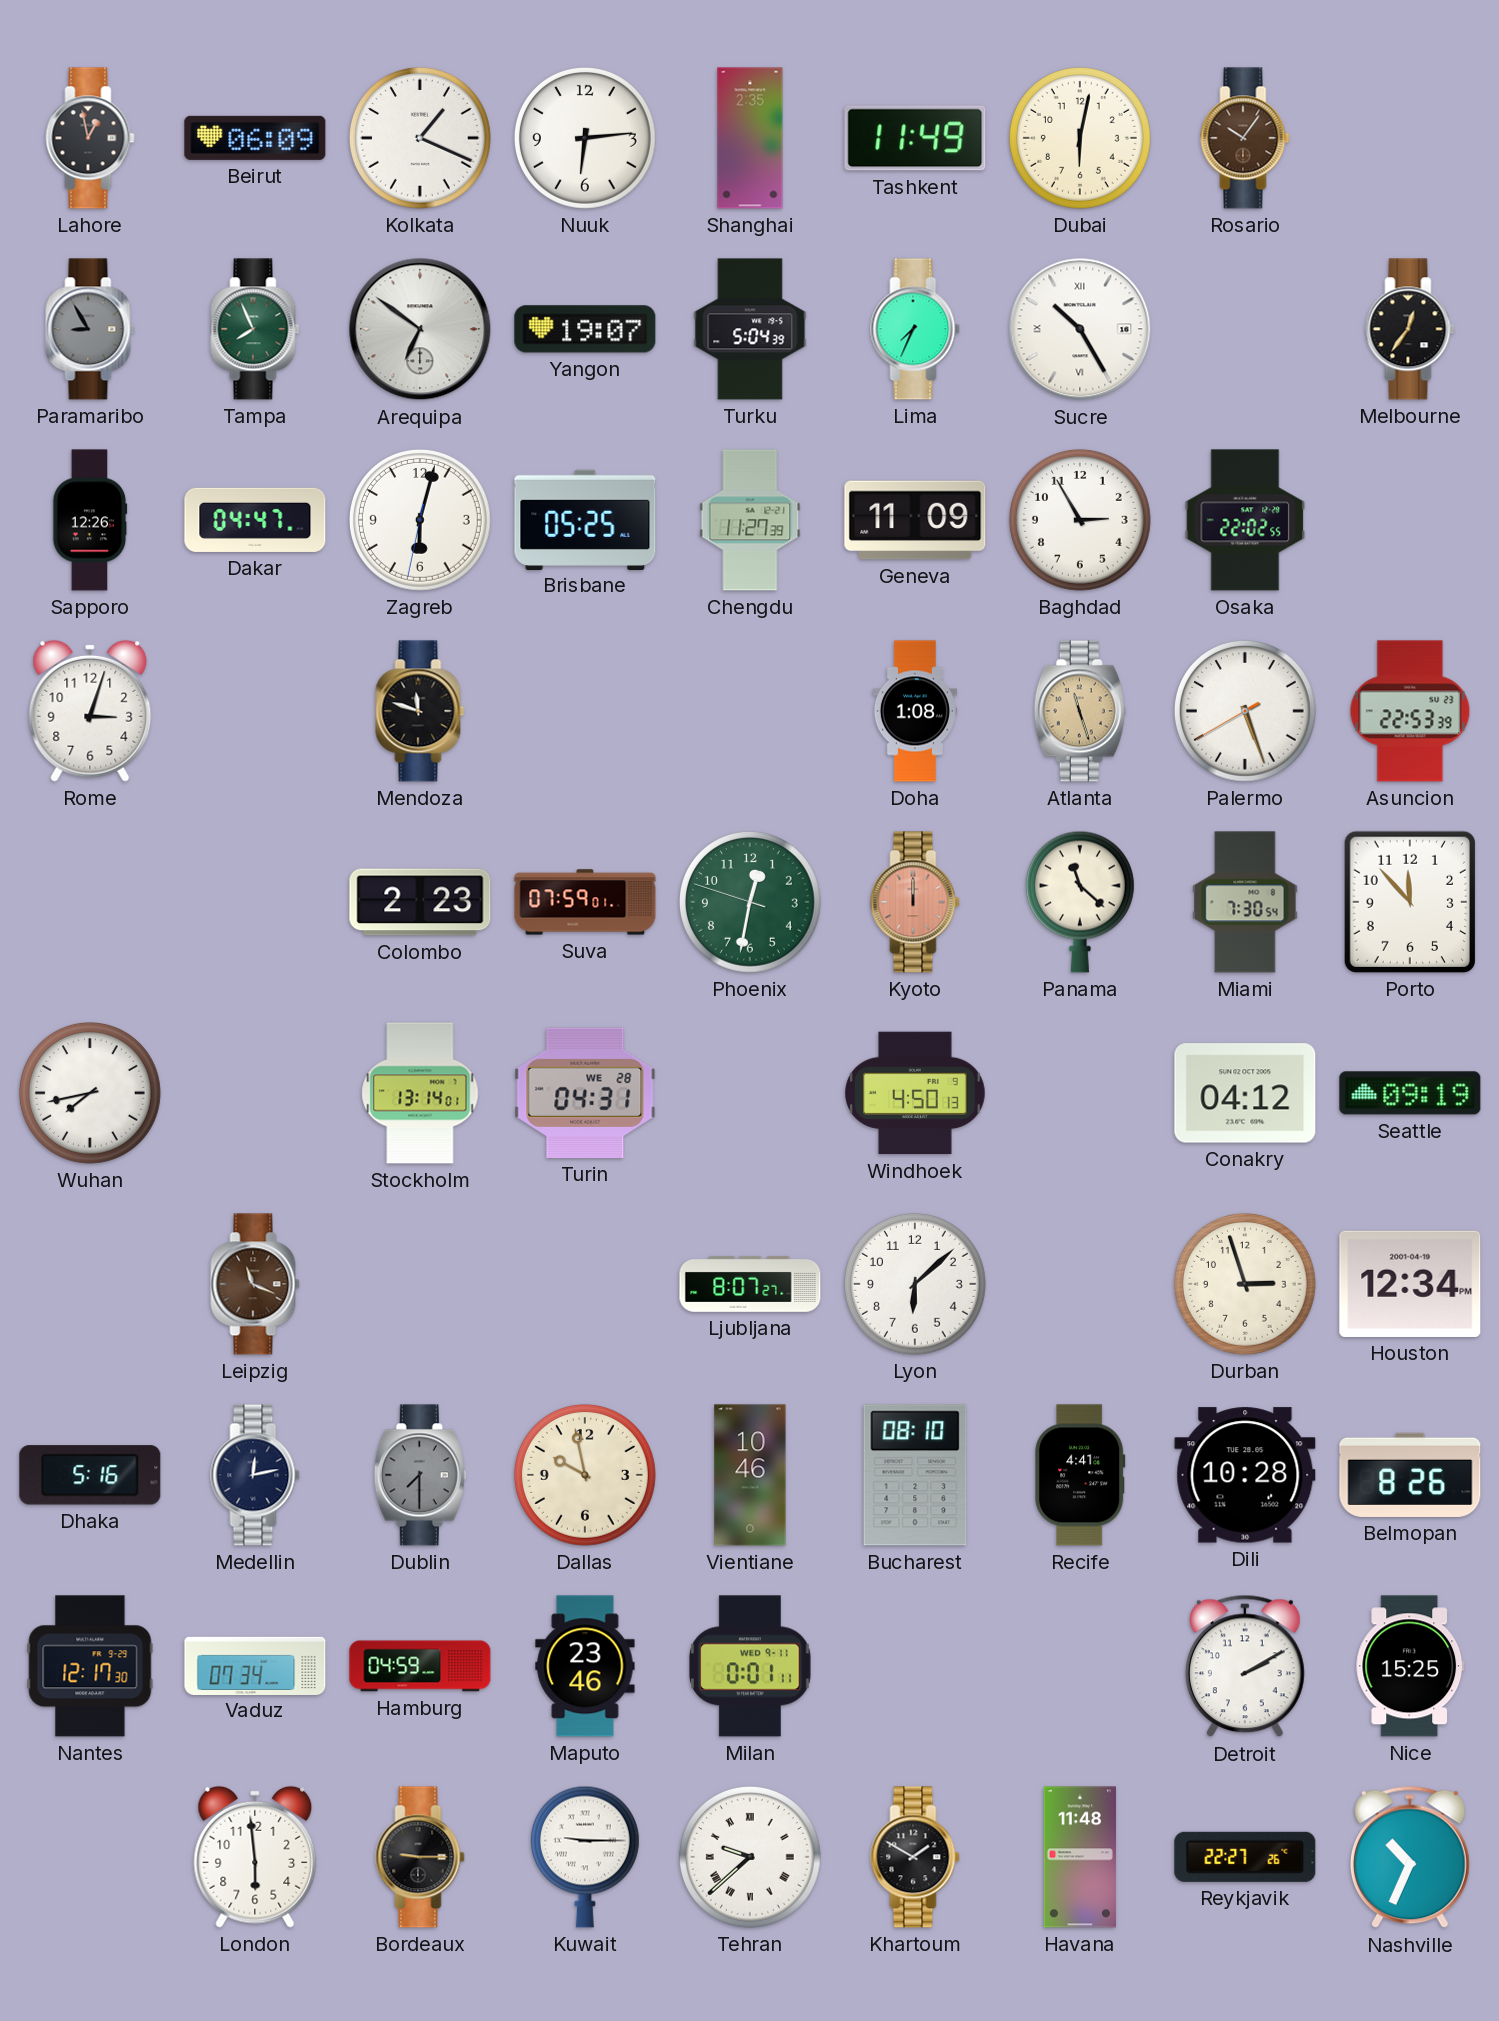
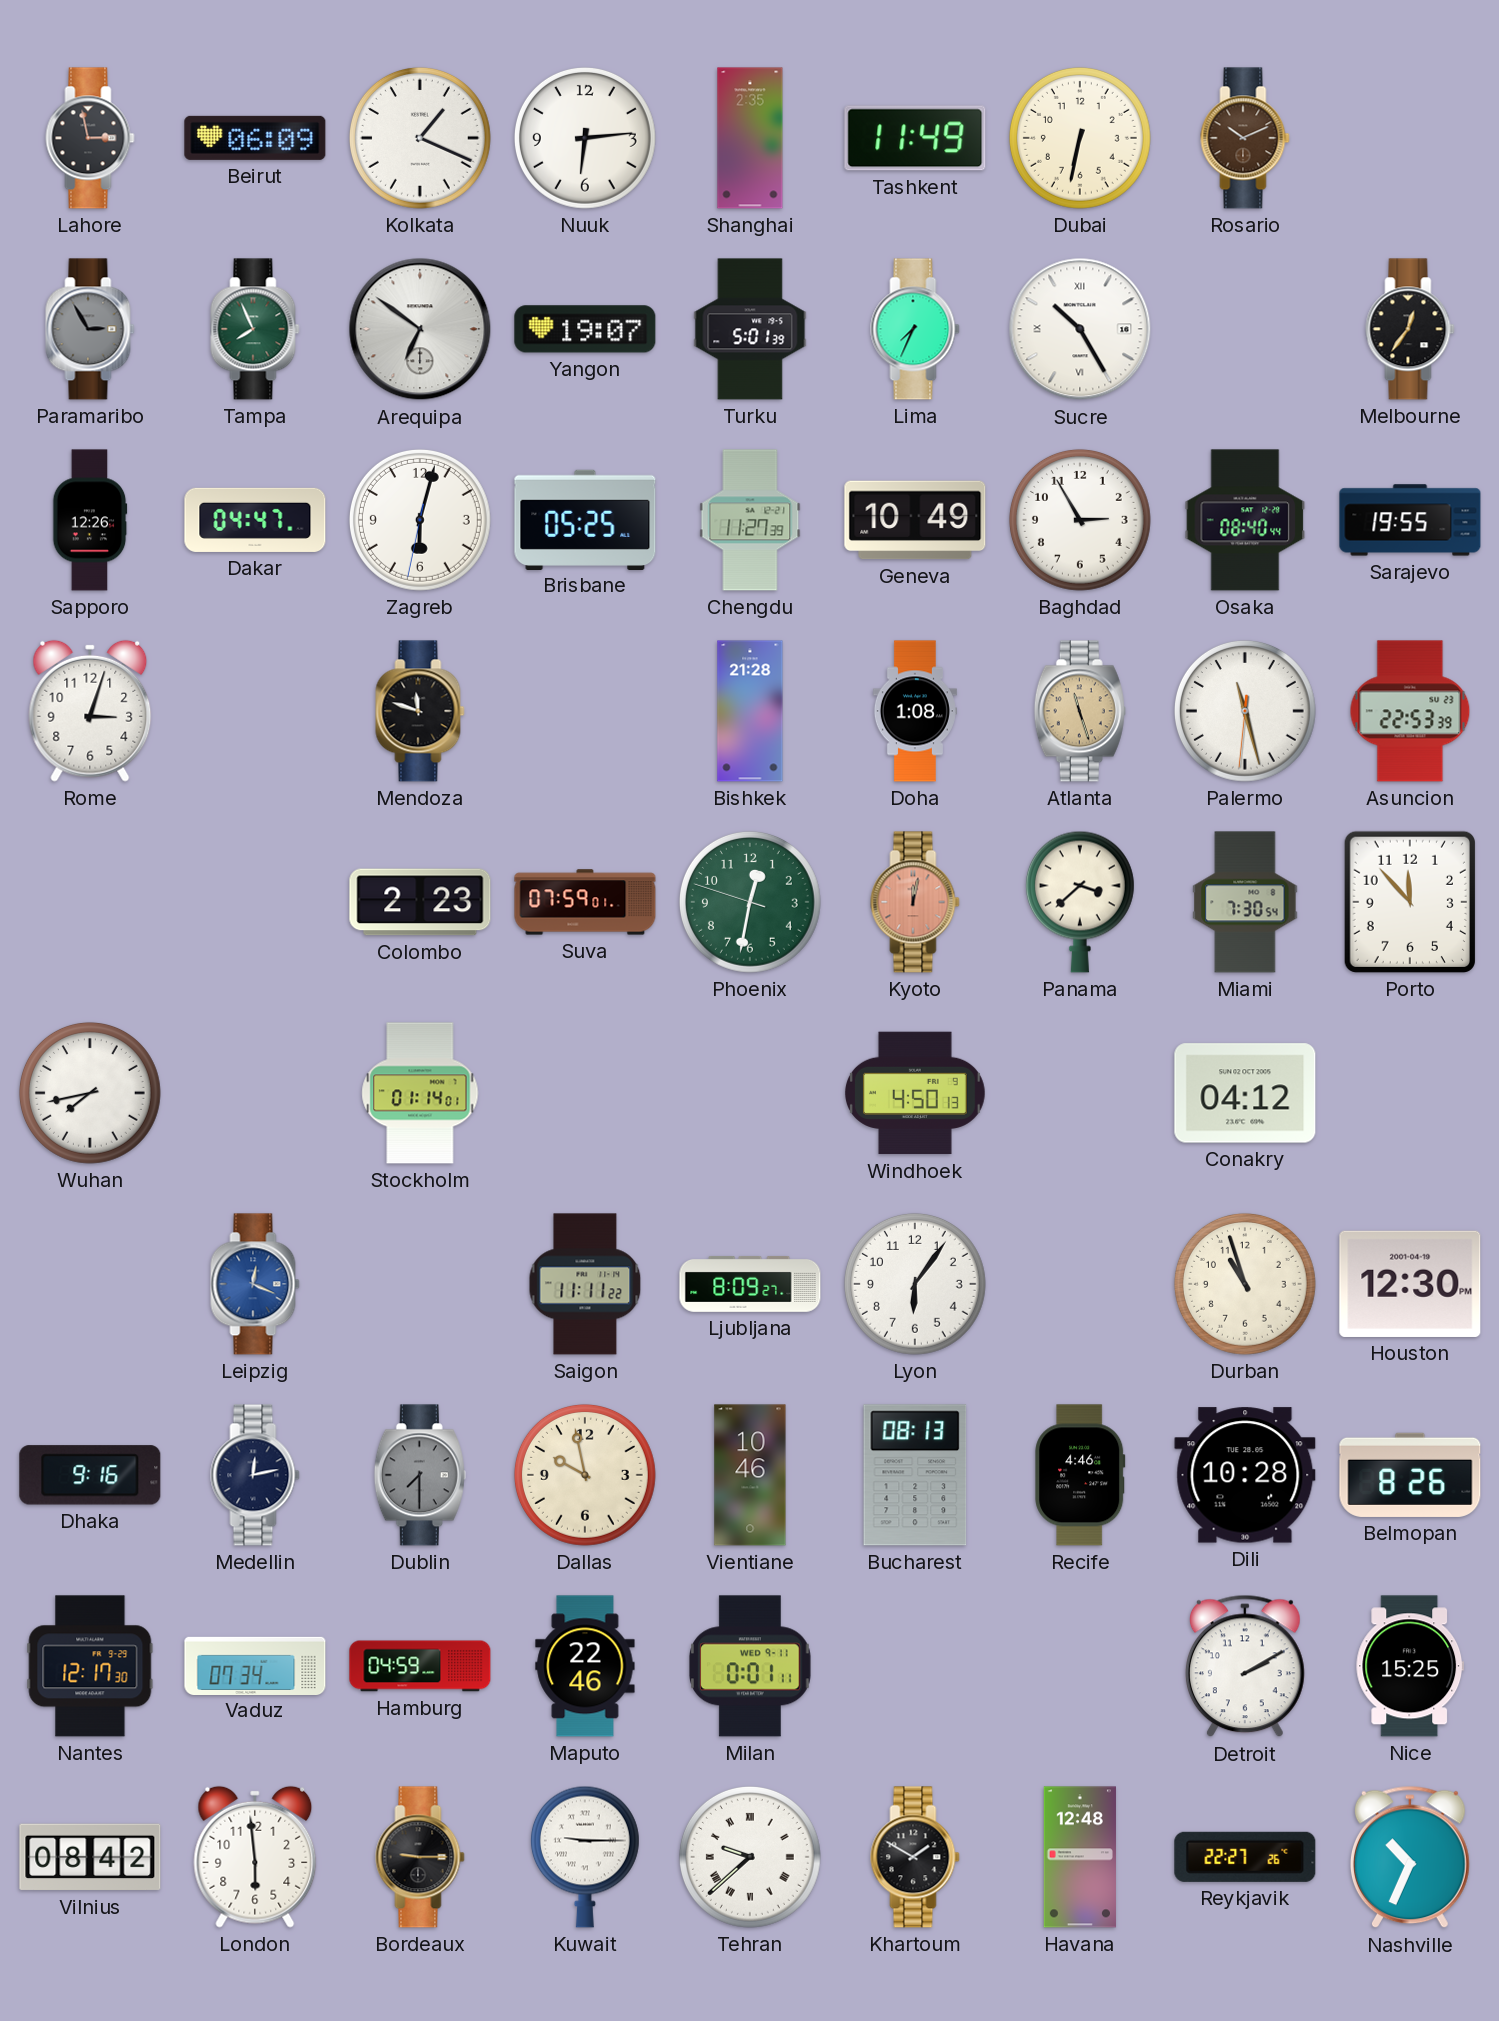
Lahore: 12:58 -> 2:58 (90, 138)
Dubai: 6:02 -> 6:32 (1080, 138)
Rosario: 10:06 -> 10:11 (1245, 138)
Paramaribo: 8:55 -> 2:55 (90, 329)
Turku: 5:04 -> 5:01 (750, 329)
Geneva: 11:09 -> 10:49 (915, 520)
Osaka: 22:02 -> 08:40 (1245, 520)
Sarajevo: none -> 19:55 (1410, 520)
Bishkek: none -> 21:28 (750, 711)
Palermo: 5:26 -> 11:27 (1245, 711)
Kyoto: 12:00 -> 12:02 (915, 902)
Panama: 11:22 -> 3:38 (1080, 902)
Stockholm: 13:14 -> 01:14 (420, 1093)
Turin: 04:31 -> none (585, 1093)
Seattle: 09:19 -> none (1410, 1093)
Leipzig: 11:19 -> 12:19 (255, 1284)
Leipzig dial: brown -> blue (255, 1284)
Saigon: none -> 11:11 (585, 1284)
Ljubljana: 8:07 -> 8:09 (750, 1284)
Lyon: 6:08 -> 6:06 (915, 1284)
Durban: 2:57 -> 10:57 (1245, 1284)
Houston: 12:34 -> 12:30 (1410, 1284)
Dhaka: 5:16 -> 9:16 (90, 1475)
Bucharest: 08:10 -> 08:13 (915, 1475)
Recife: 4:41 -> 4:46 (1080, 1475)
Maputo: 23:46 -> 22:46 (585, 1666)
Vilnius: none -> 08:42 (90, 1857)
Havana: 11:48 -> 12:48 (1080, 1857)
